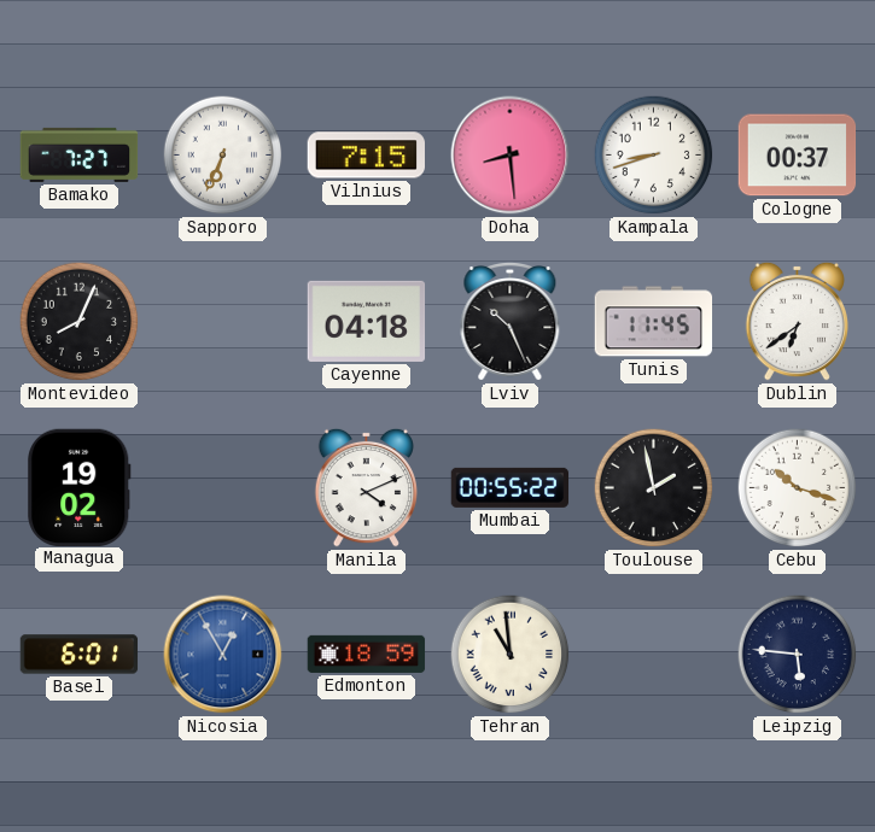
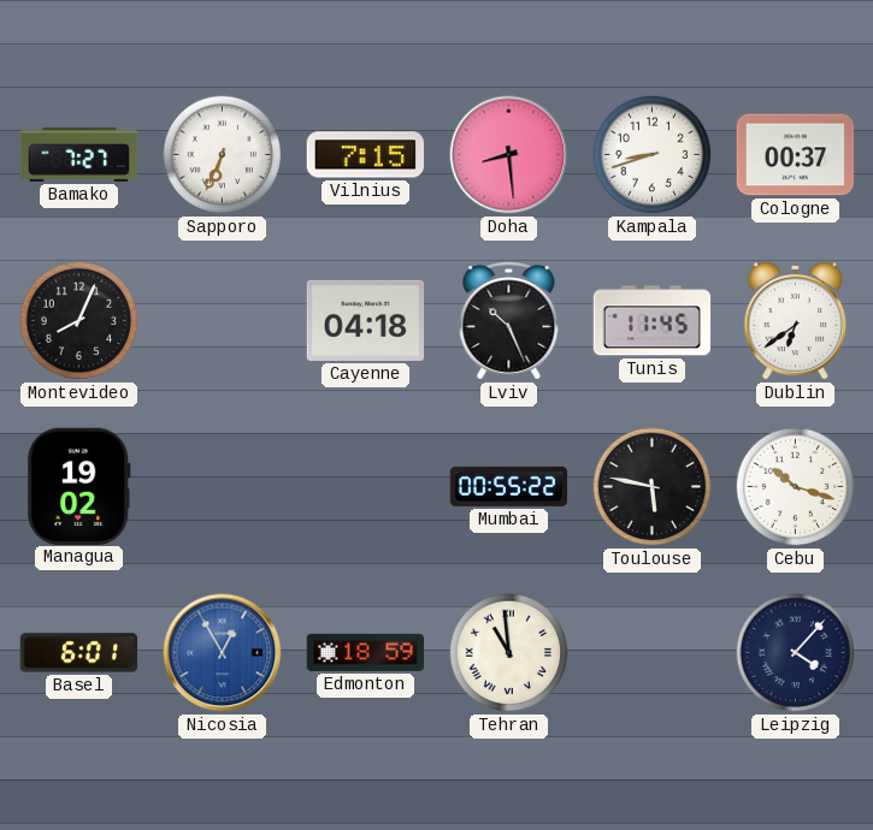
Manila: 4:11 -> none (366, 487)
Toulouse: 1:58 -> 5:47 (653, 487)
Leipzig: 5:46 -> 4:07 (796, 653)
